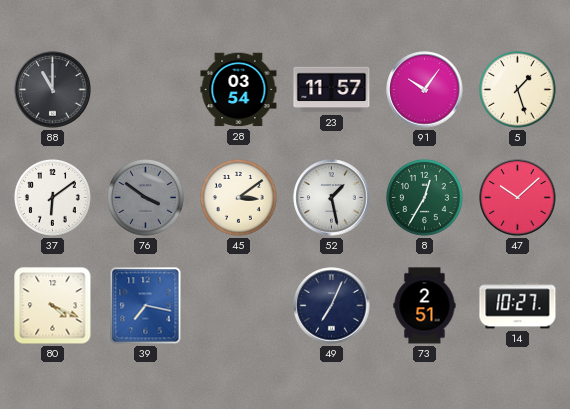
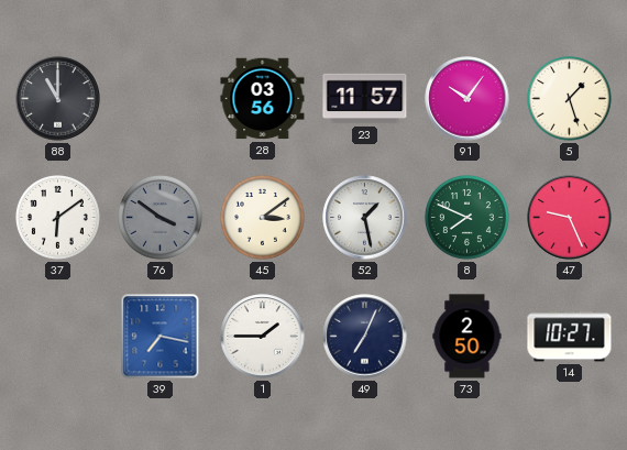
28: 03:54 -> 03:56 (263, 99)
8: 12:35 -> 7:49 (468, 218)
47: 10:08 -> 9:26 (570, 218)
80: 4:19 -> none (53, 306)
1: none -> 1:45 (263, 337)
73: 2:51 -> 2:50 (468, 337)
